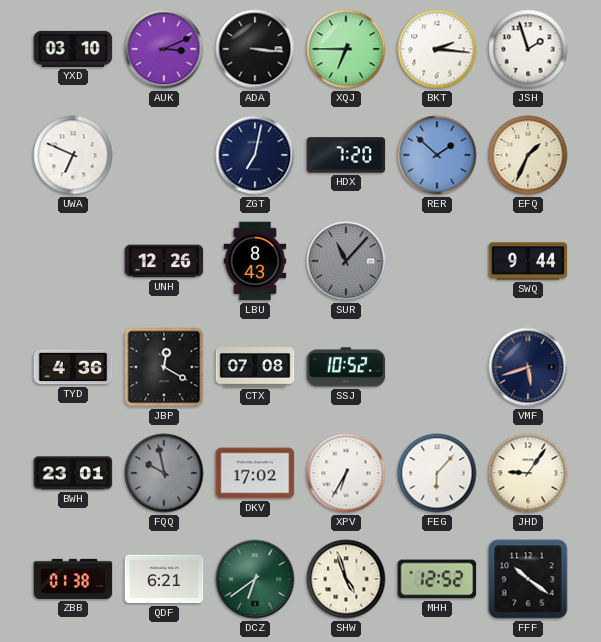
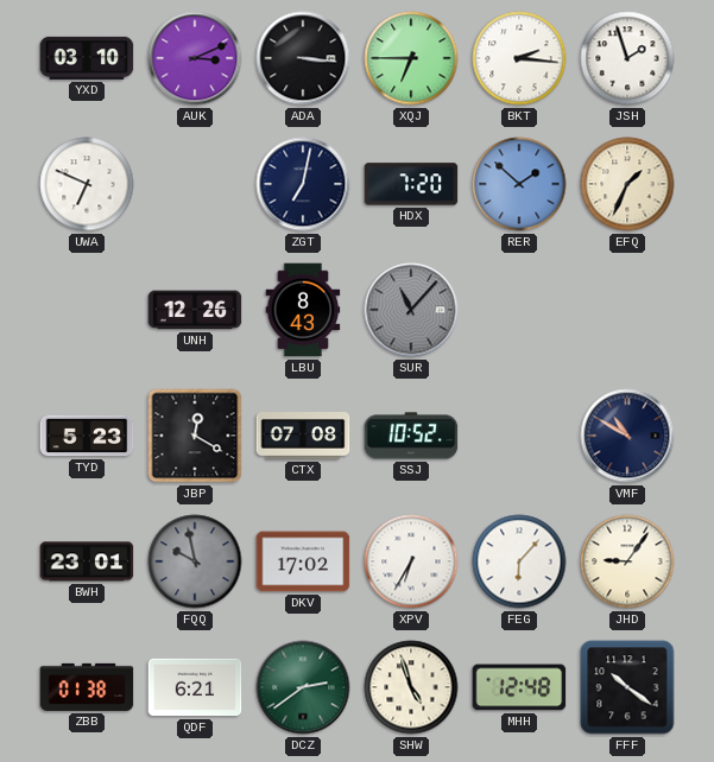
SWQ: 9:44 -> none (528, 261)
TYD: 4:36 -> 5:23 (87, 436)
VMF: 5:42 -> 10:50 (627, 436)
DCZ: 6:39 -> 2:39 (303, 687)
MHH: 12:52 -> 12:48 (519, 687)
